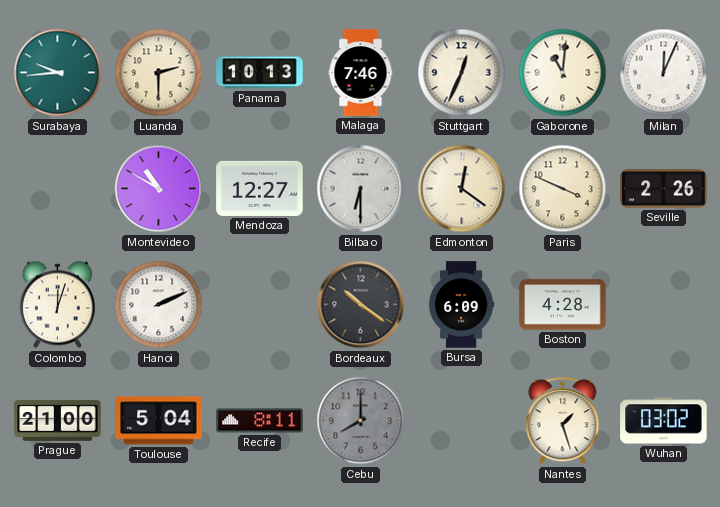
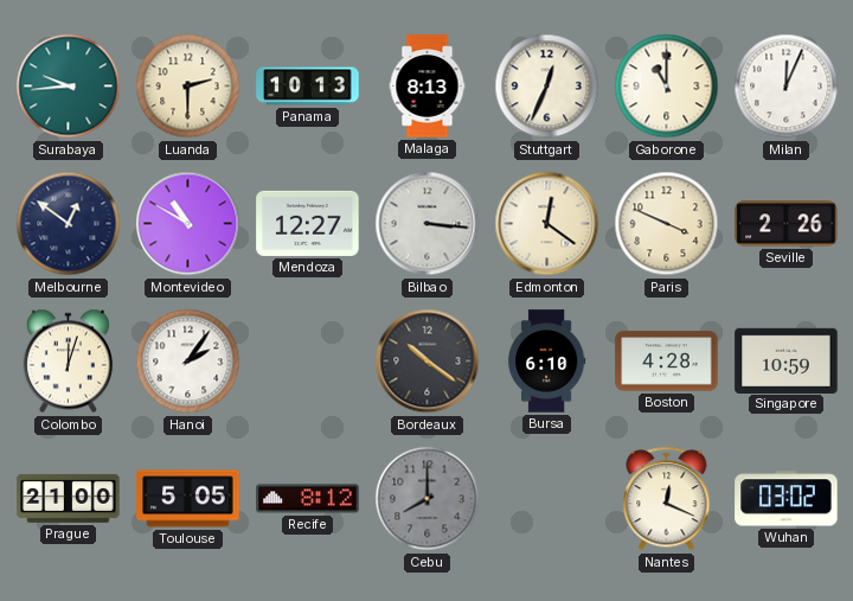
Malaga: 7:46 -> 8:13 (428, 87)
Gaborone: 11:01 -> 11:00 (667, 87)
Melbourne: none -> 12:51 (69, 224)
Bilbao: 6:30 -> 3:16 (428, 224)
Hanoi: 2:11 -> 2:06 (188, 362)
Bursa: 6:09 -> 6:10 (546, 362)
Singapore: none -> 10:59 (787, 360)
Toulouse: 5:04 -> 5:05 (188, 499)
Recife: 8:11 -> 8:12 (308, 499)
Nantes: 1:27 -> 12:19 (667, 499)
